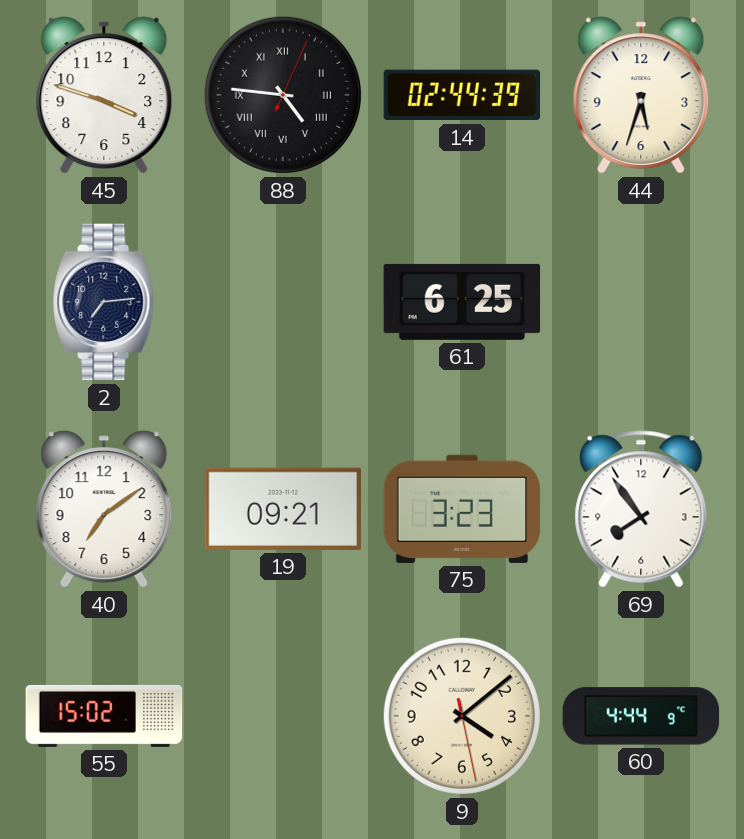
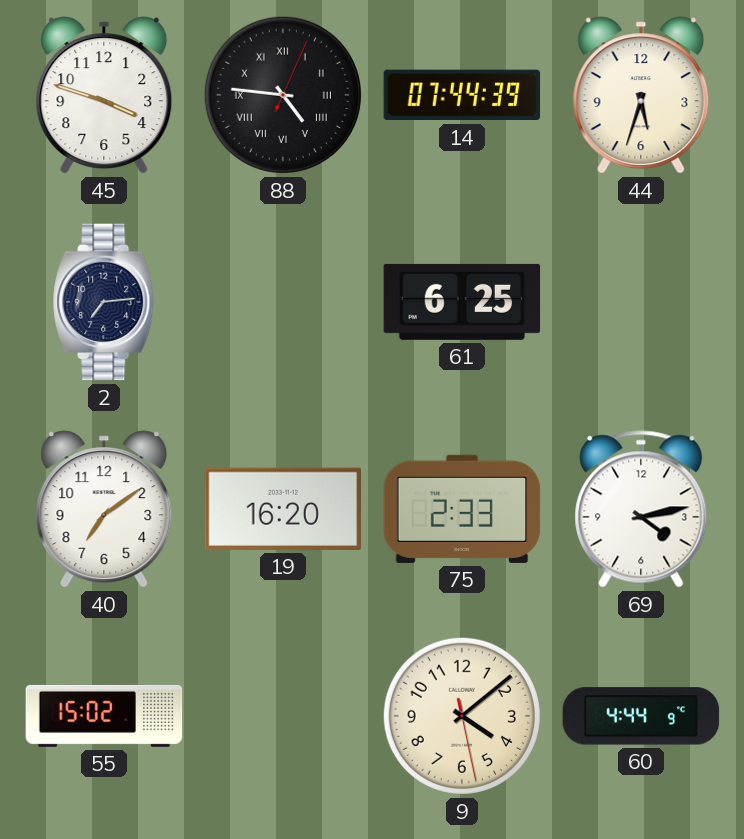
14: 02:44 -> 07:44 (462, 95)
19: 09:21 -> 16:20 (283, 509)
75: 3:23 -> 2:33 (462, 509)
69: 7:54 -> 4:13 (641, 509)
